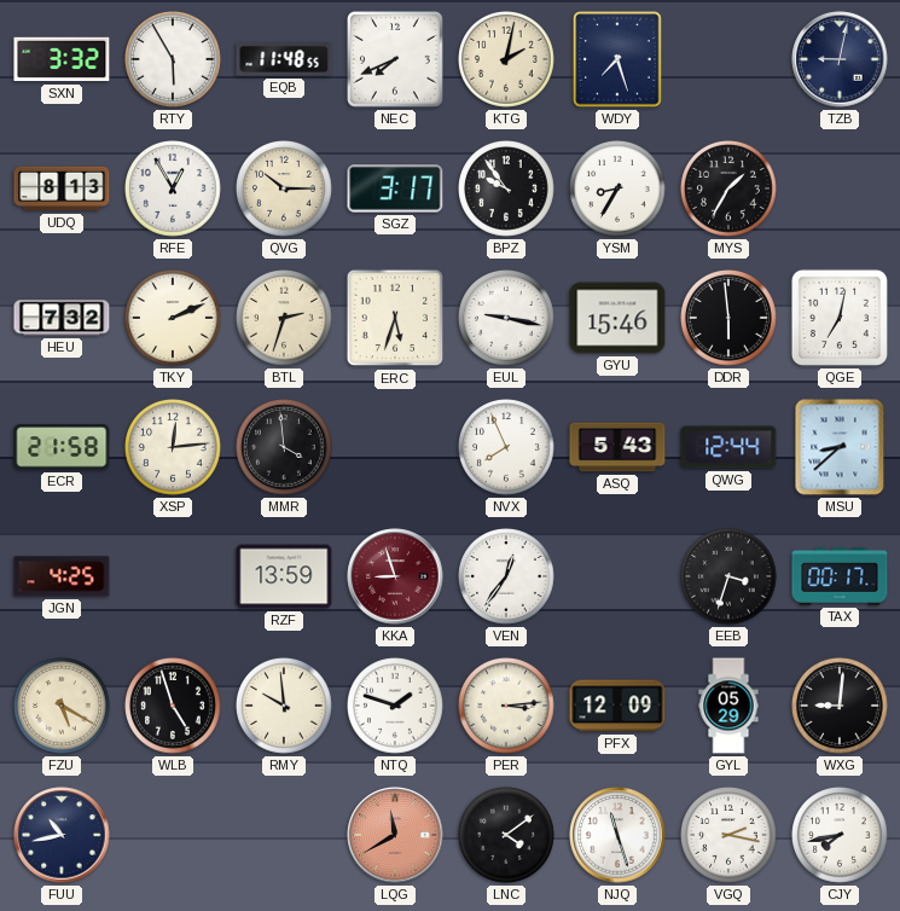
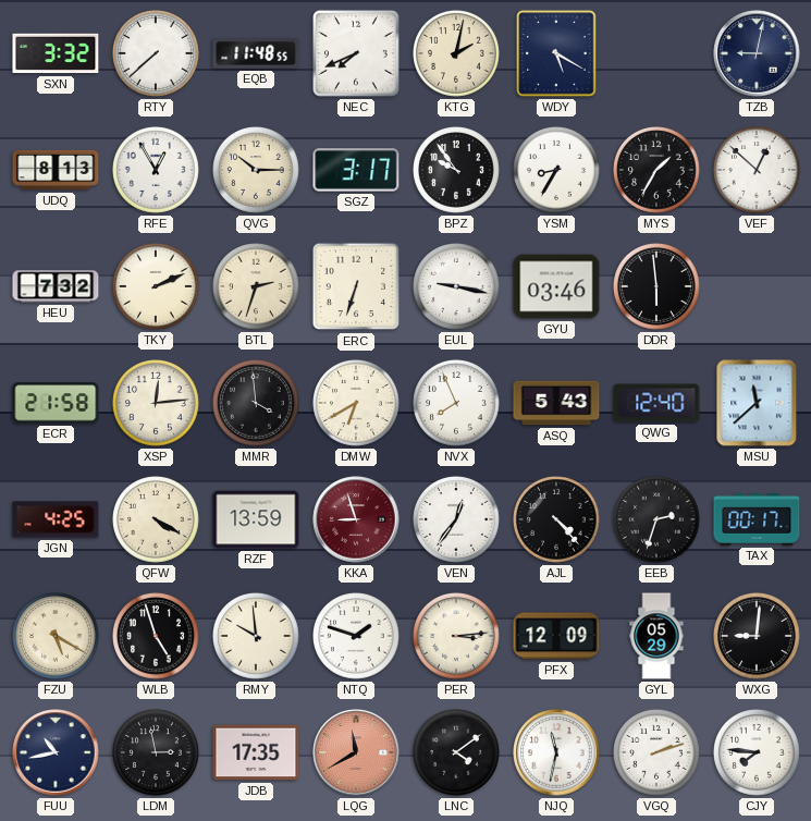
RTY: 5:55 -> 7:38 (157, 54)
WDY: 7:27 -> 5:20 (556, 53)
VEF: none -> 12:52 (758, 171)
ERC: 5:33 -> 6:33 (356, 286)
GYU: 15:46 -> 03:46 (556, 286)
QGE: 7:02 -> none (840, 318)
DMW: none -> 6:40 (357, 404)
QWG: 12:44 -> 12:40 (656, 403)
MSU: 8:38 -> 11:38 (757, 403)
QFW: none -> 4:20 (157, 520)
AJL: none -> 4:23 (557, 520)
EEB: 3:33 -> 2:33 (658, 520)
LDM: none -> 2:58 (157, 753)
JDB: none -> 17:35 (256, 752)
NJQ: 11:27 -> 11:32 (556, 752)
VGQ: 2:17 -> 2:12 (658, 753)
CJY: 7:43 -> 7:46 (758, 753)
